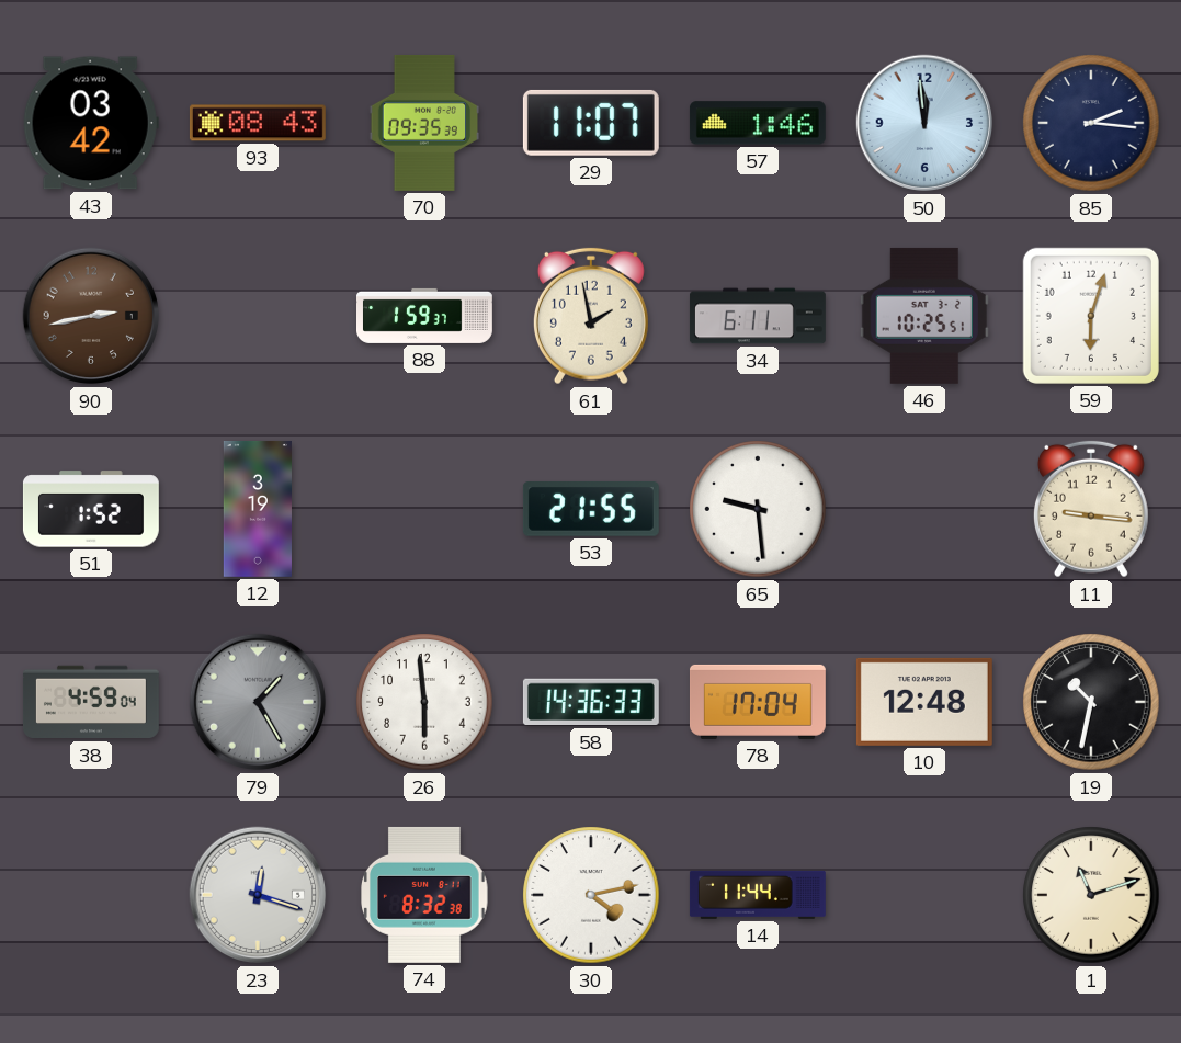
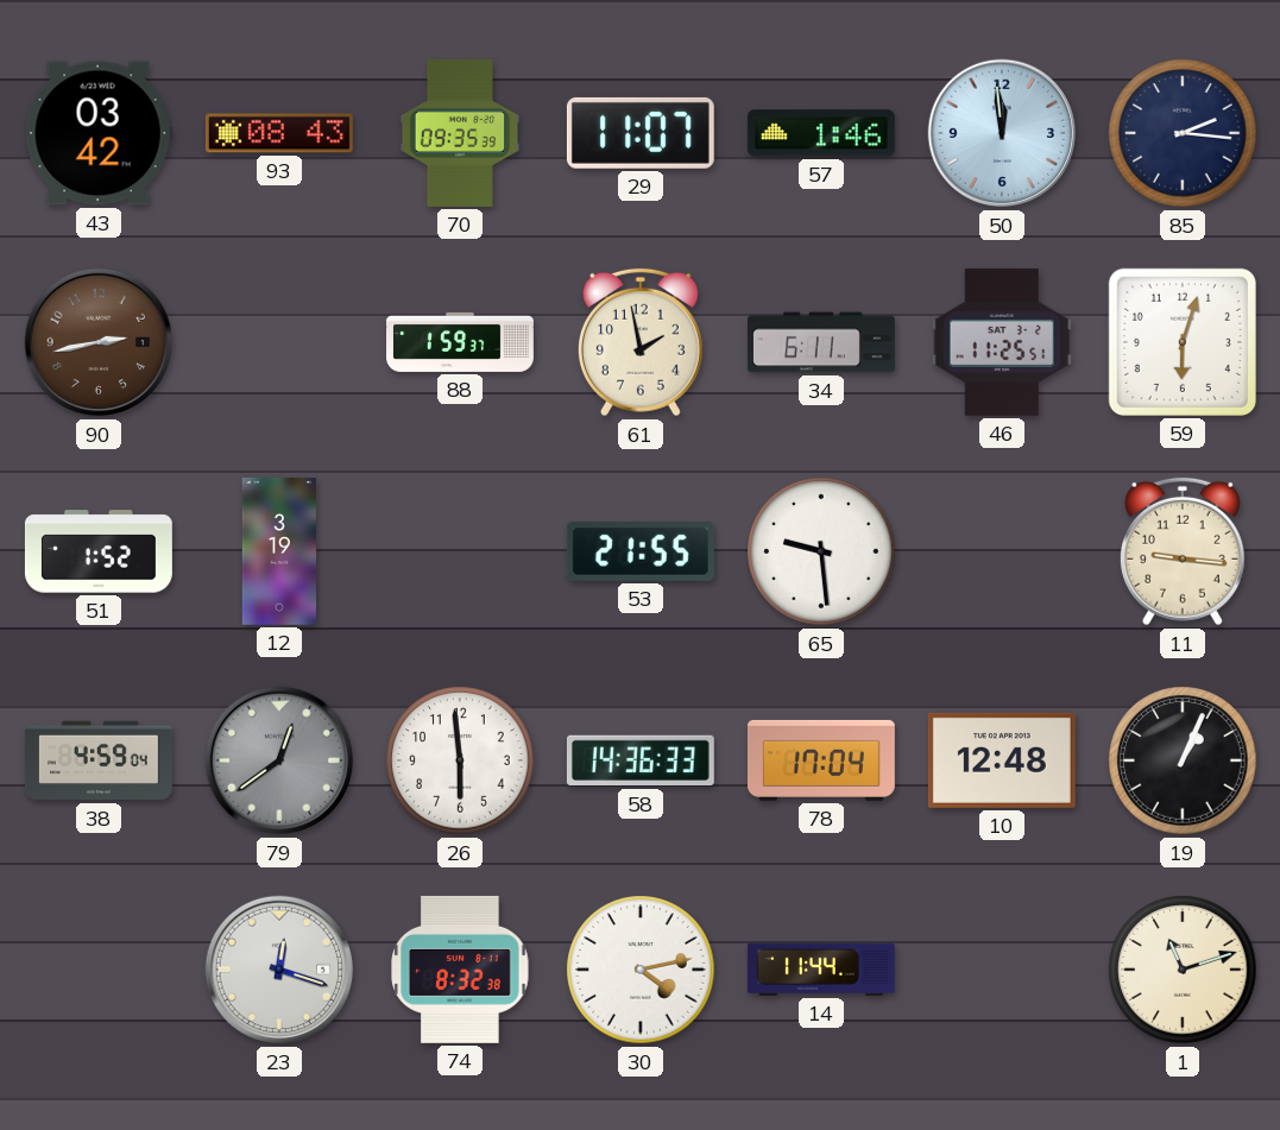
46: 10:25 -> 11:25 (1002, 342)
79: 1:25 -> 12:39 (279, 760)
19: 10:32 -> 1:04 (1183, 760)
